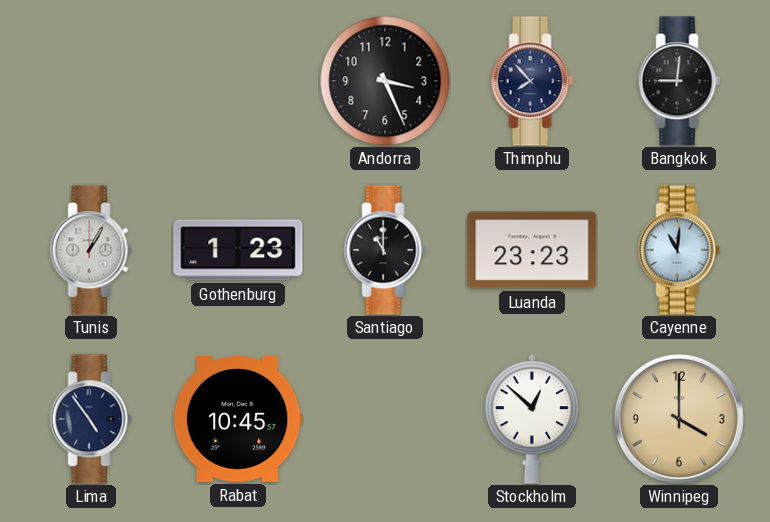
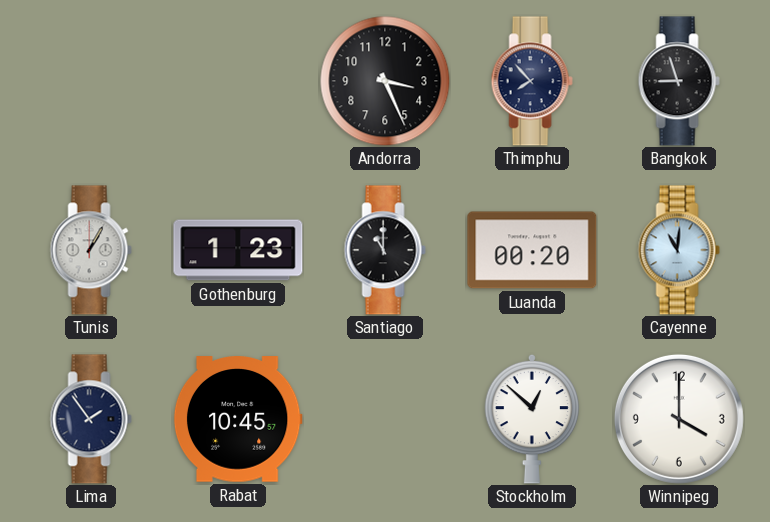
Bangkok: 9:01 -> 8:57 (679, 81)
Luanda: 23:23 -> 00:20 (532, 250)
Lima: 4:54 -> 1:54 (91, 419)
Winnipeg dial: champagne -> white (679, 419)
